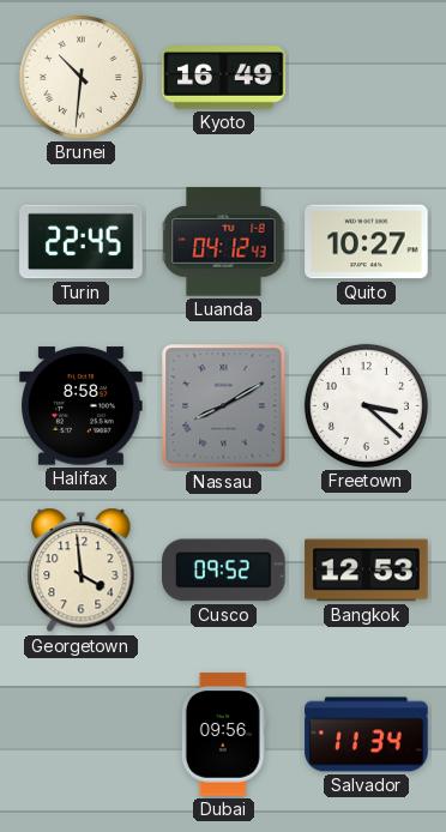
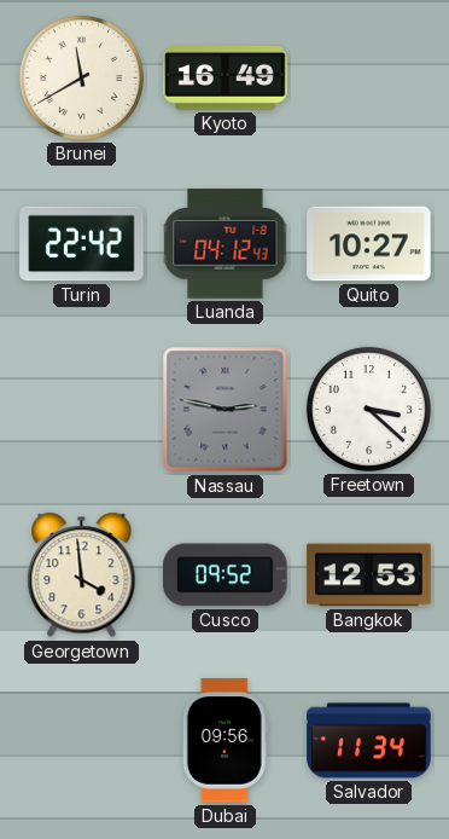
Brunei: 10:31 -> 11:40 (81, 77)
Turin: 22:45 -> 22:42 (82, 244)
Halifax: 8:58 -> none (82, 406)
Nassau: 8:10 -> 2:47 (226, 410)
